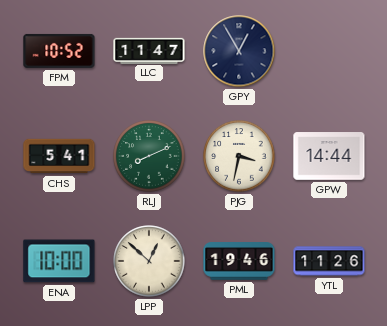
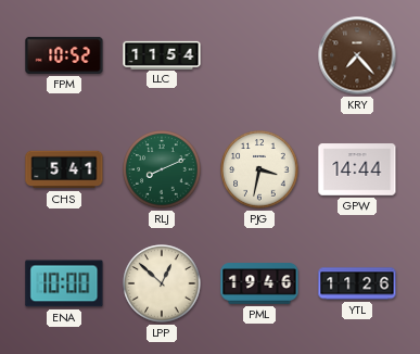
LLC: 11:47 -> 11:54 (162, 54)
GPY: 12:55 -> none (239, 51)
KRY: none -> 7:23 (357, 55)
